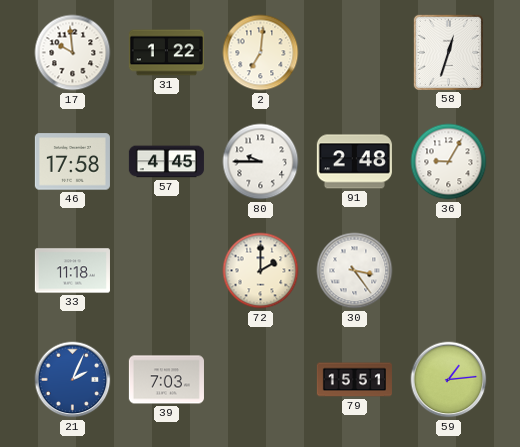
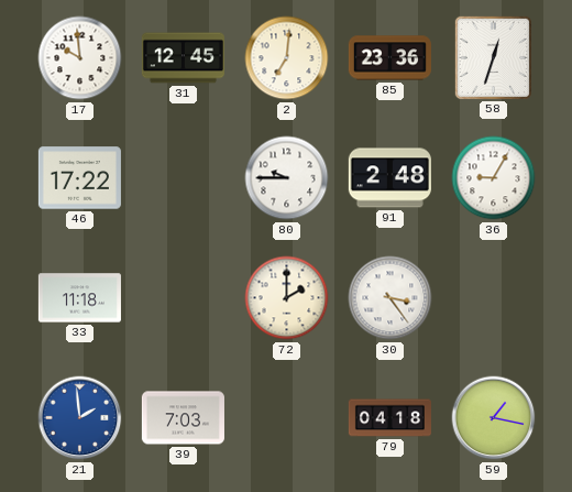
31: 1:22 -> 12:45 (183, 58)
85: none -> 23:36 (389, 58)
46: 17:58 -> 17:22 (79, 178)
57: 4:45 -> none (166, 162)
21: 2:04 -> 1:59 (80, 418)
79: 15:51 -> 04:18 (389, 418)
59: 1:14 -> 1:17 (494, 418)
